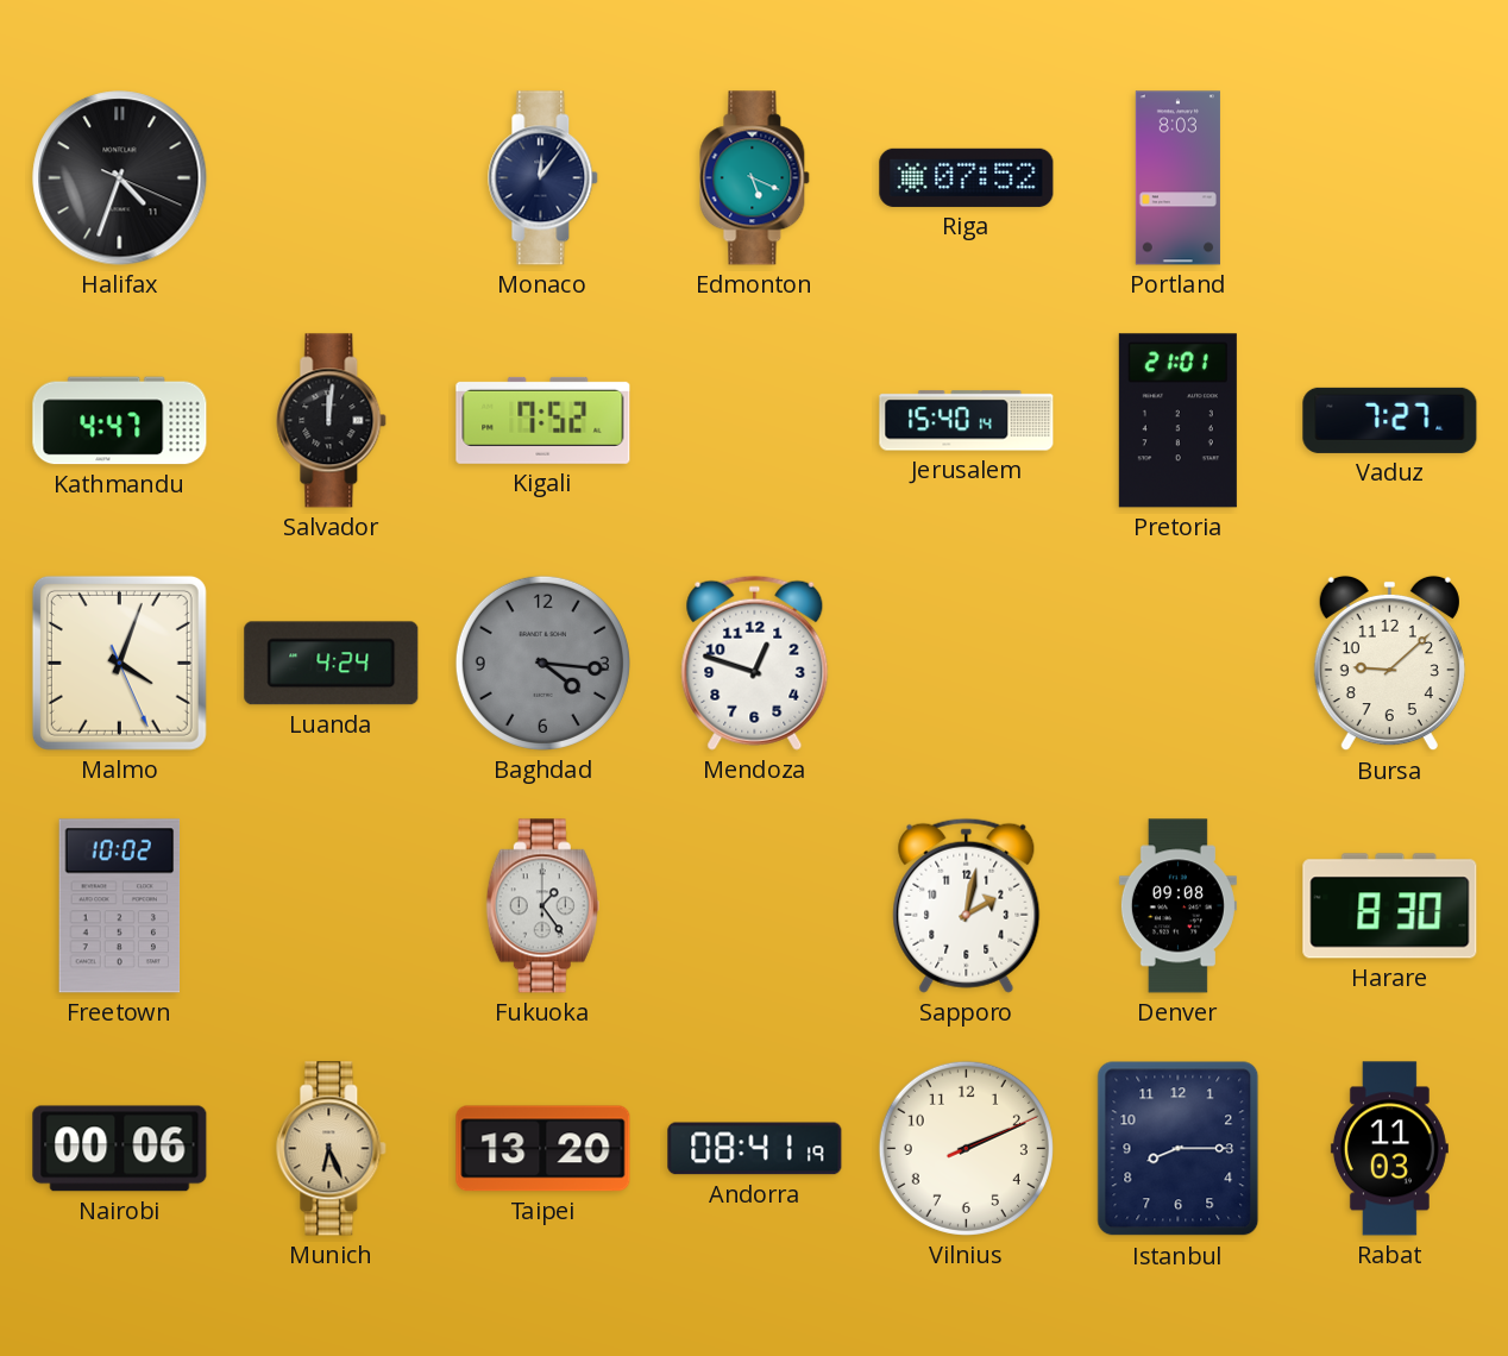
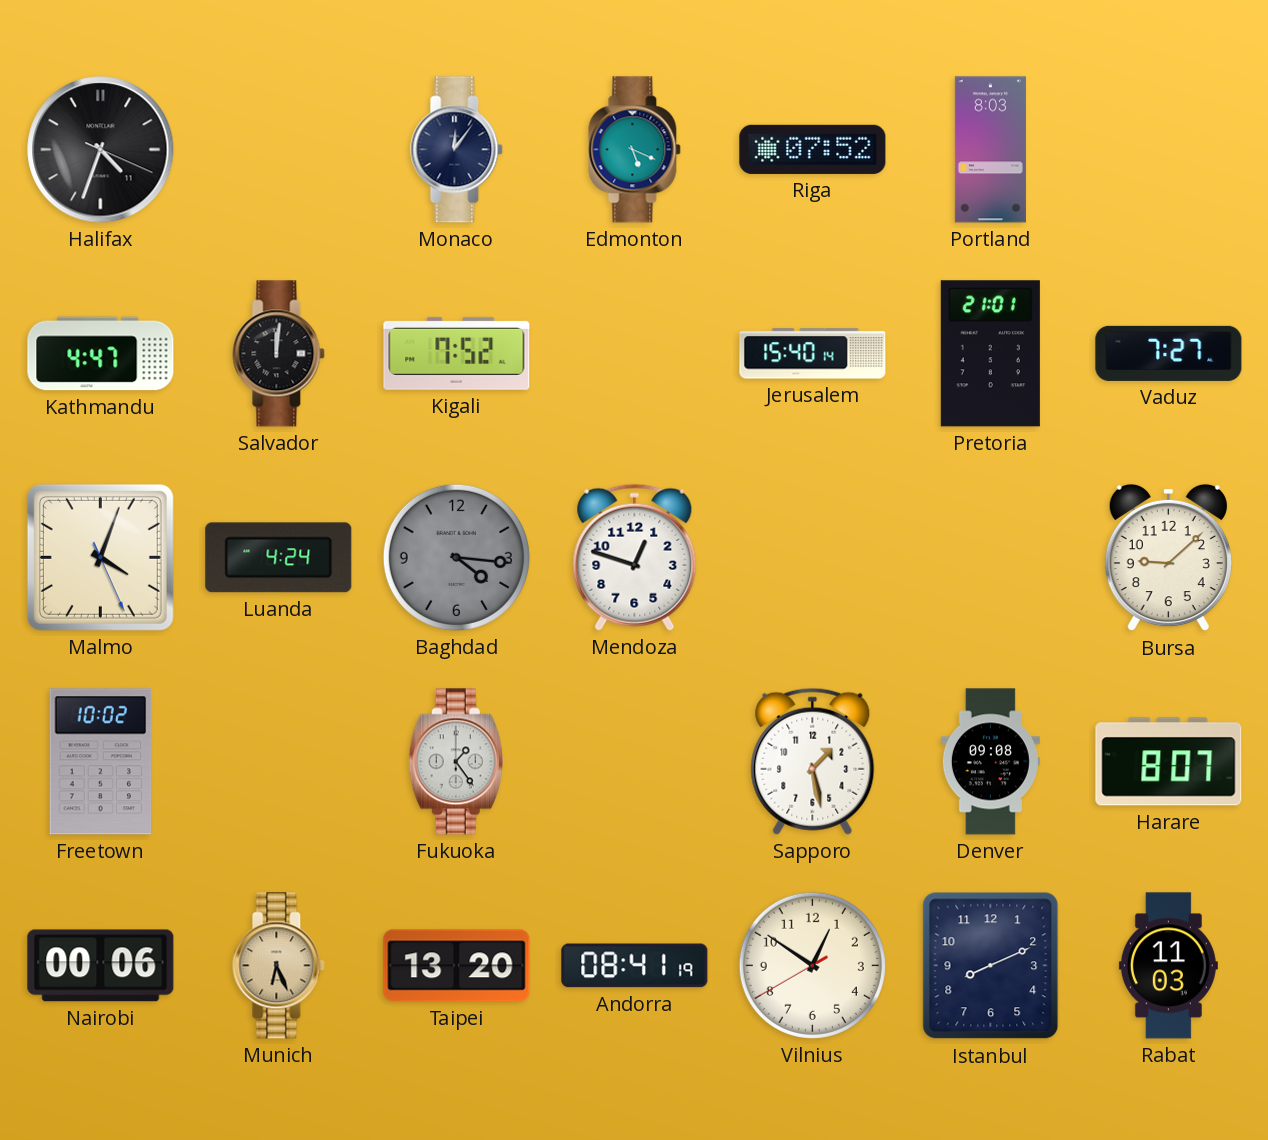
Sapporo: 2:02 -> 1:28 (813, 761)
Harare: 8:30 -> 8:07 (1169, 762)
Vilnius: 2:11 -> 12:50 (812, 965)
Istanbul: 8:15 -> 8:11 (991, 966)
